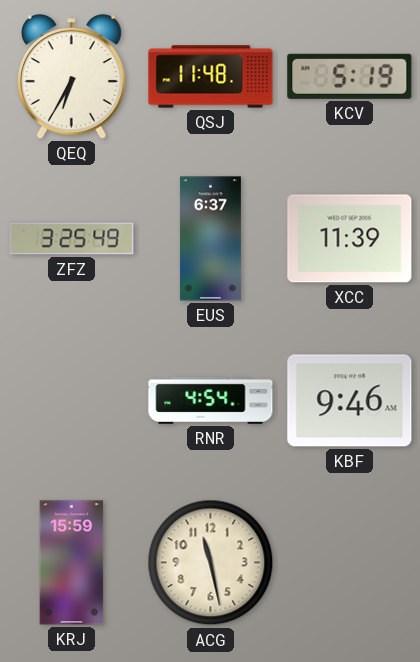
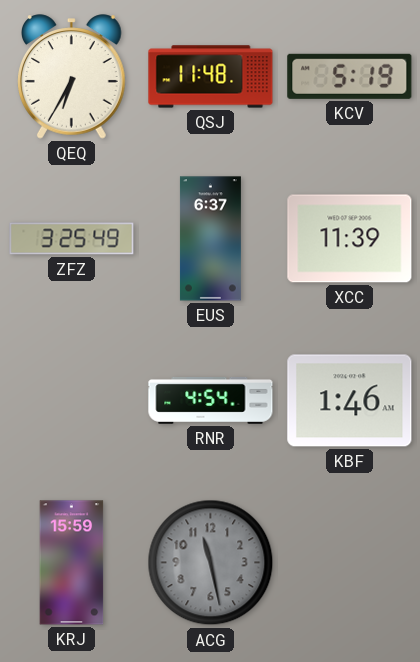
KBF: 9:46 -> 1:46 (350, 401)
ACG dial: cream -> grey (211, 563)
